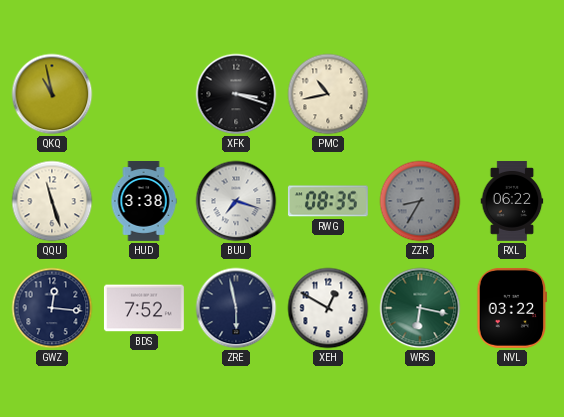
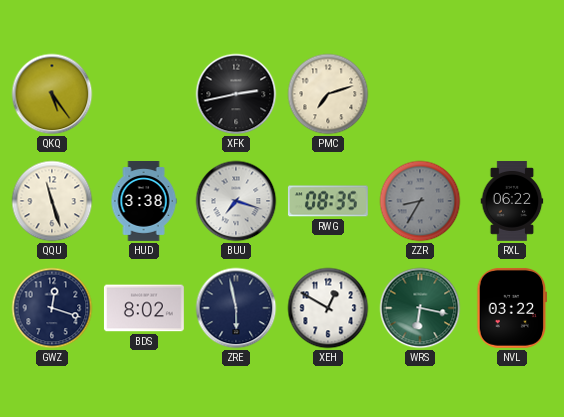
QKQ: 10:58 -> 5:24 (52, 94)
XFK: 3:18 -> 2:43 (236, 94)
PMC: 10:43 -> 7:12 (328, 94)
GWZ: 12:16 -> 12:18 (52, 308)
BDS: 7:52 -> 8:02 (144, 308)
